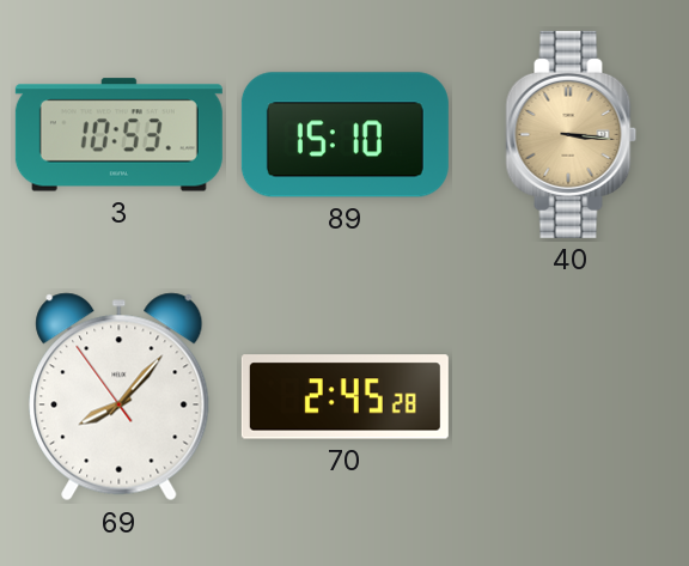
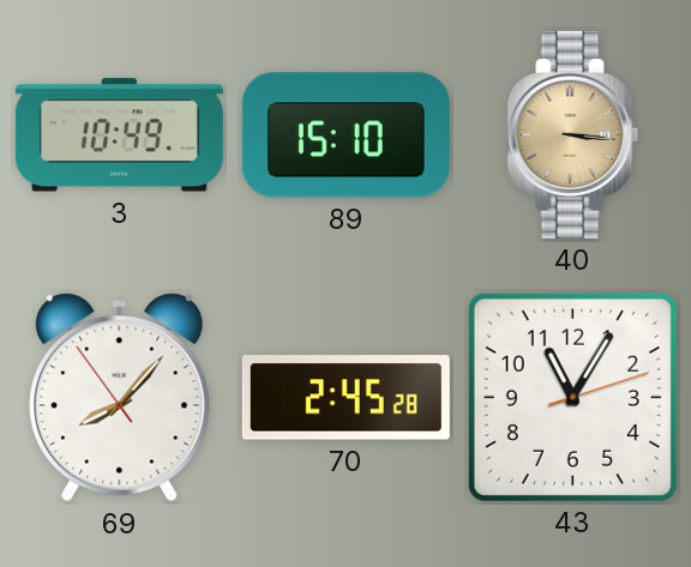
3: 10:53 -> 10:49 (119, 135)
43: none -> 11:05 (572, 397)
